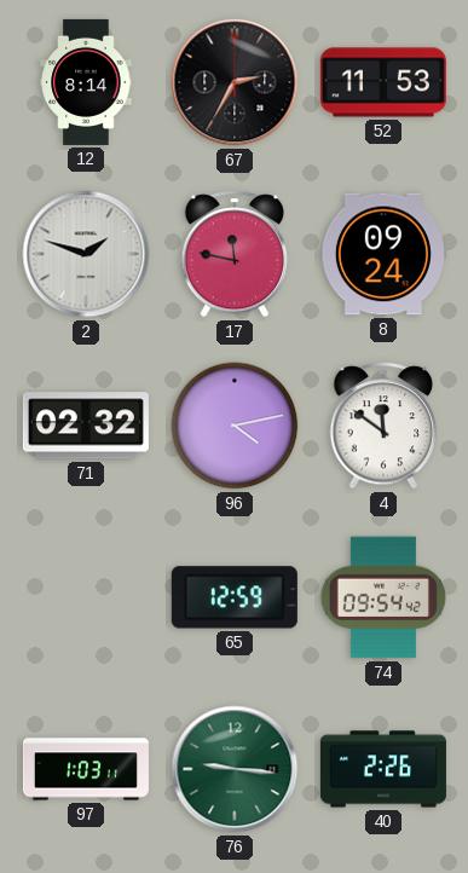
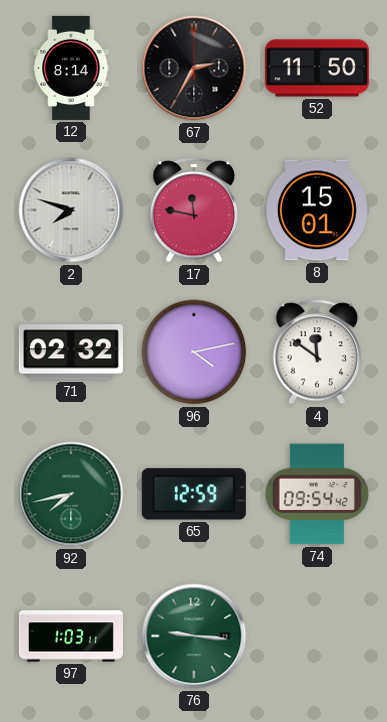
52: 11:53 -> 11:50 (317, 68)
2: 1:48 -> 7:48 (71, 210)
8: 09:24 -> 15:01 (317, 210)
92: none -> 7:43 (71, 494)
40: 2:26 -> none (383, 769)
